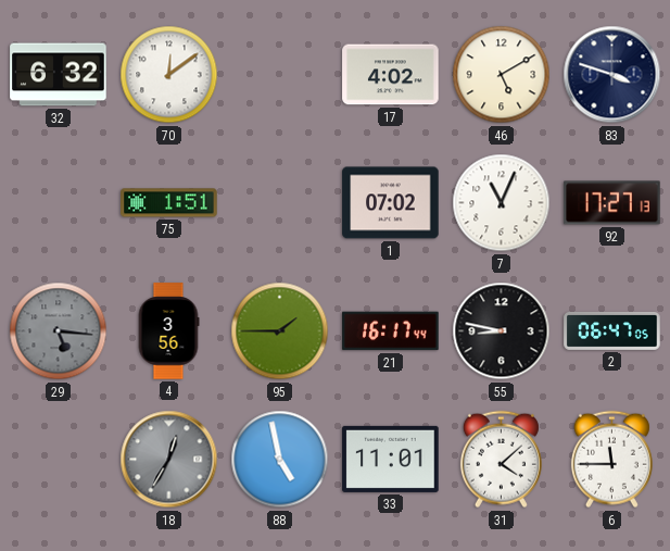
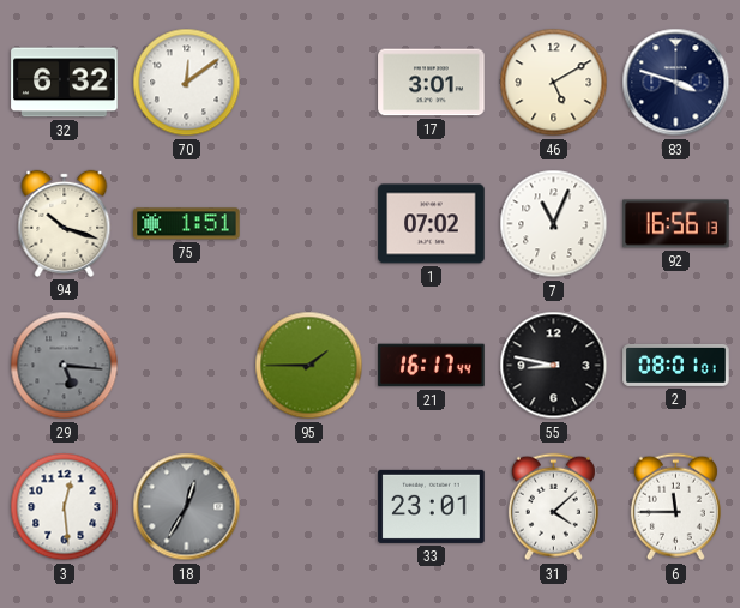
17: 4:02 -> 3:01 (432, 83)
94: none -> 10:18 (65, 223)
92: 17:27 -> 16:56 (676, 224)
4: 3:56 -> none (168, 331)
2: 06:47 -> 08:01 (676, 365)
3: none -> 12:29 (65, 507)
88: 4:58 -> none (280, 460)
33: 11:01 -> 23:01 (432, 506)
